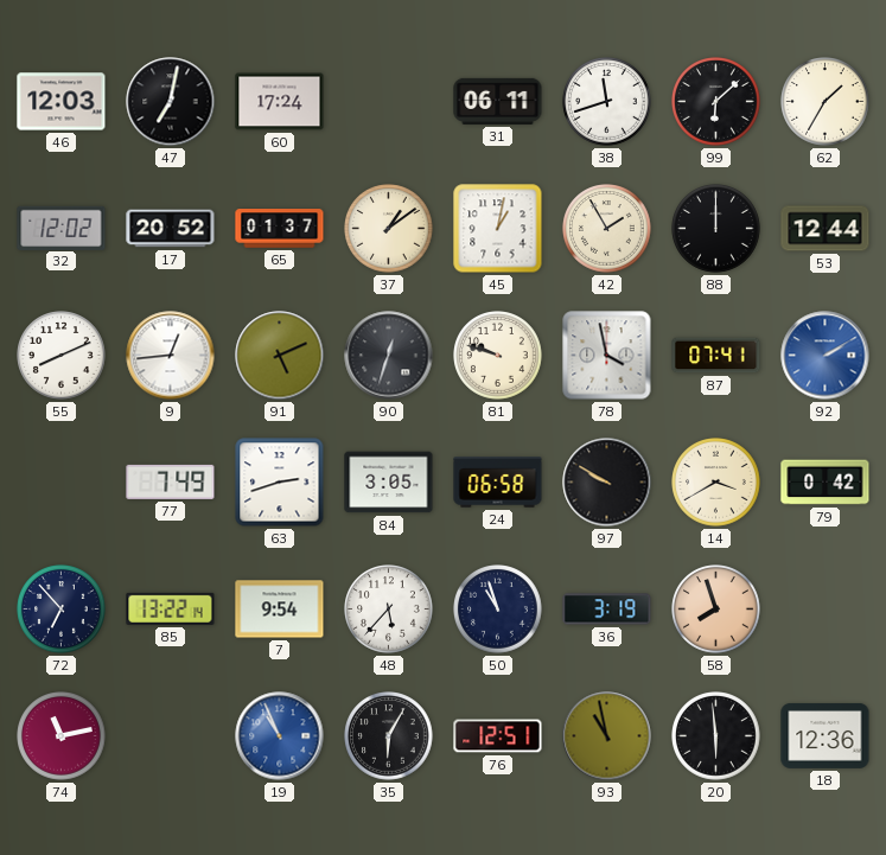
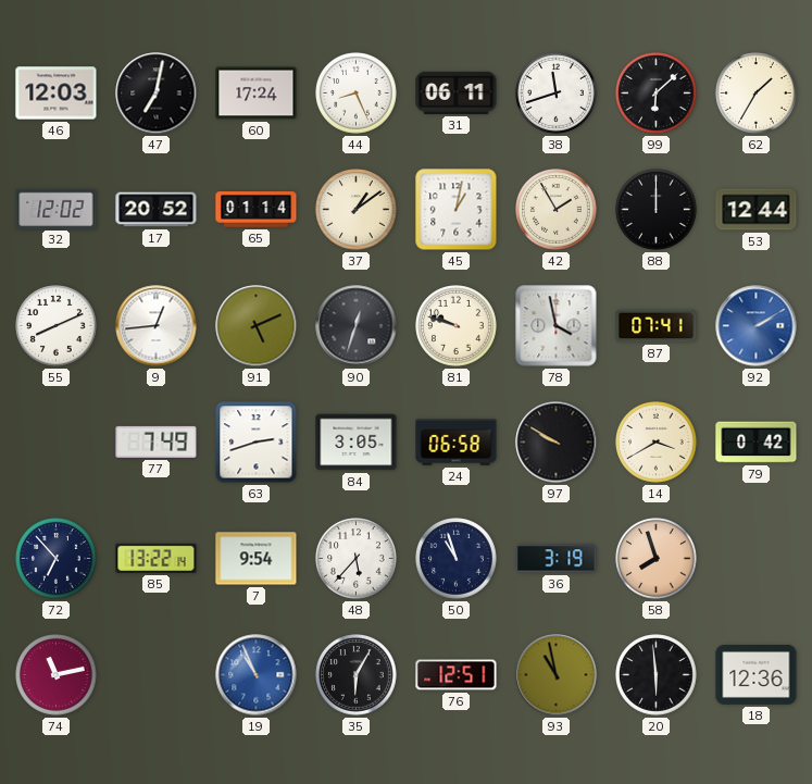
44: none -> 8:26 (357, 94)
65: 01:37 -> 01:14 (257, 210)
